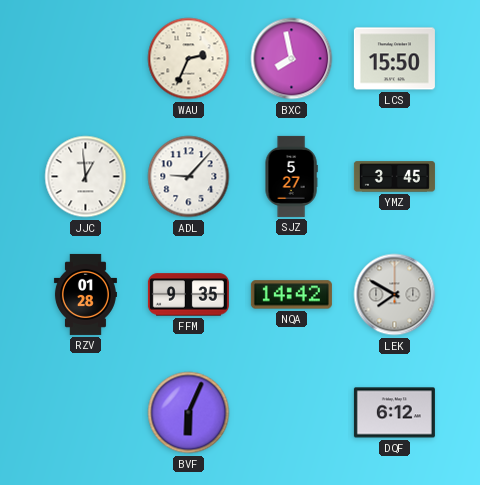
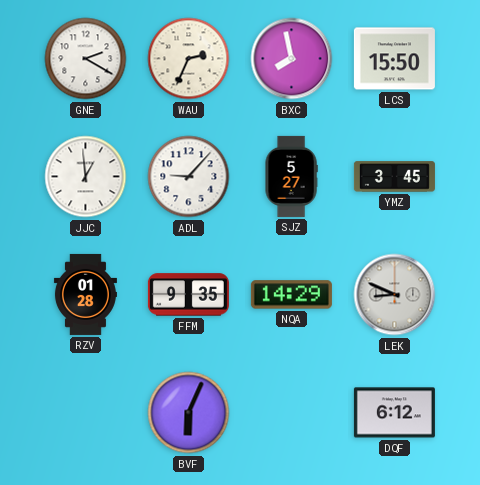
GNE: none -> 2:20 (86, 59)
NQA: 14:42 -> 14:29 (291, 295)
LEK: 7:50 -> 8:49 (395, 295)
